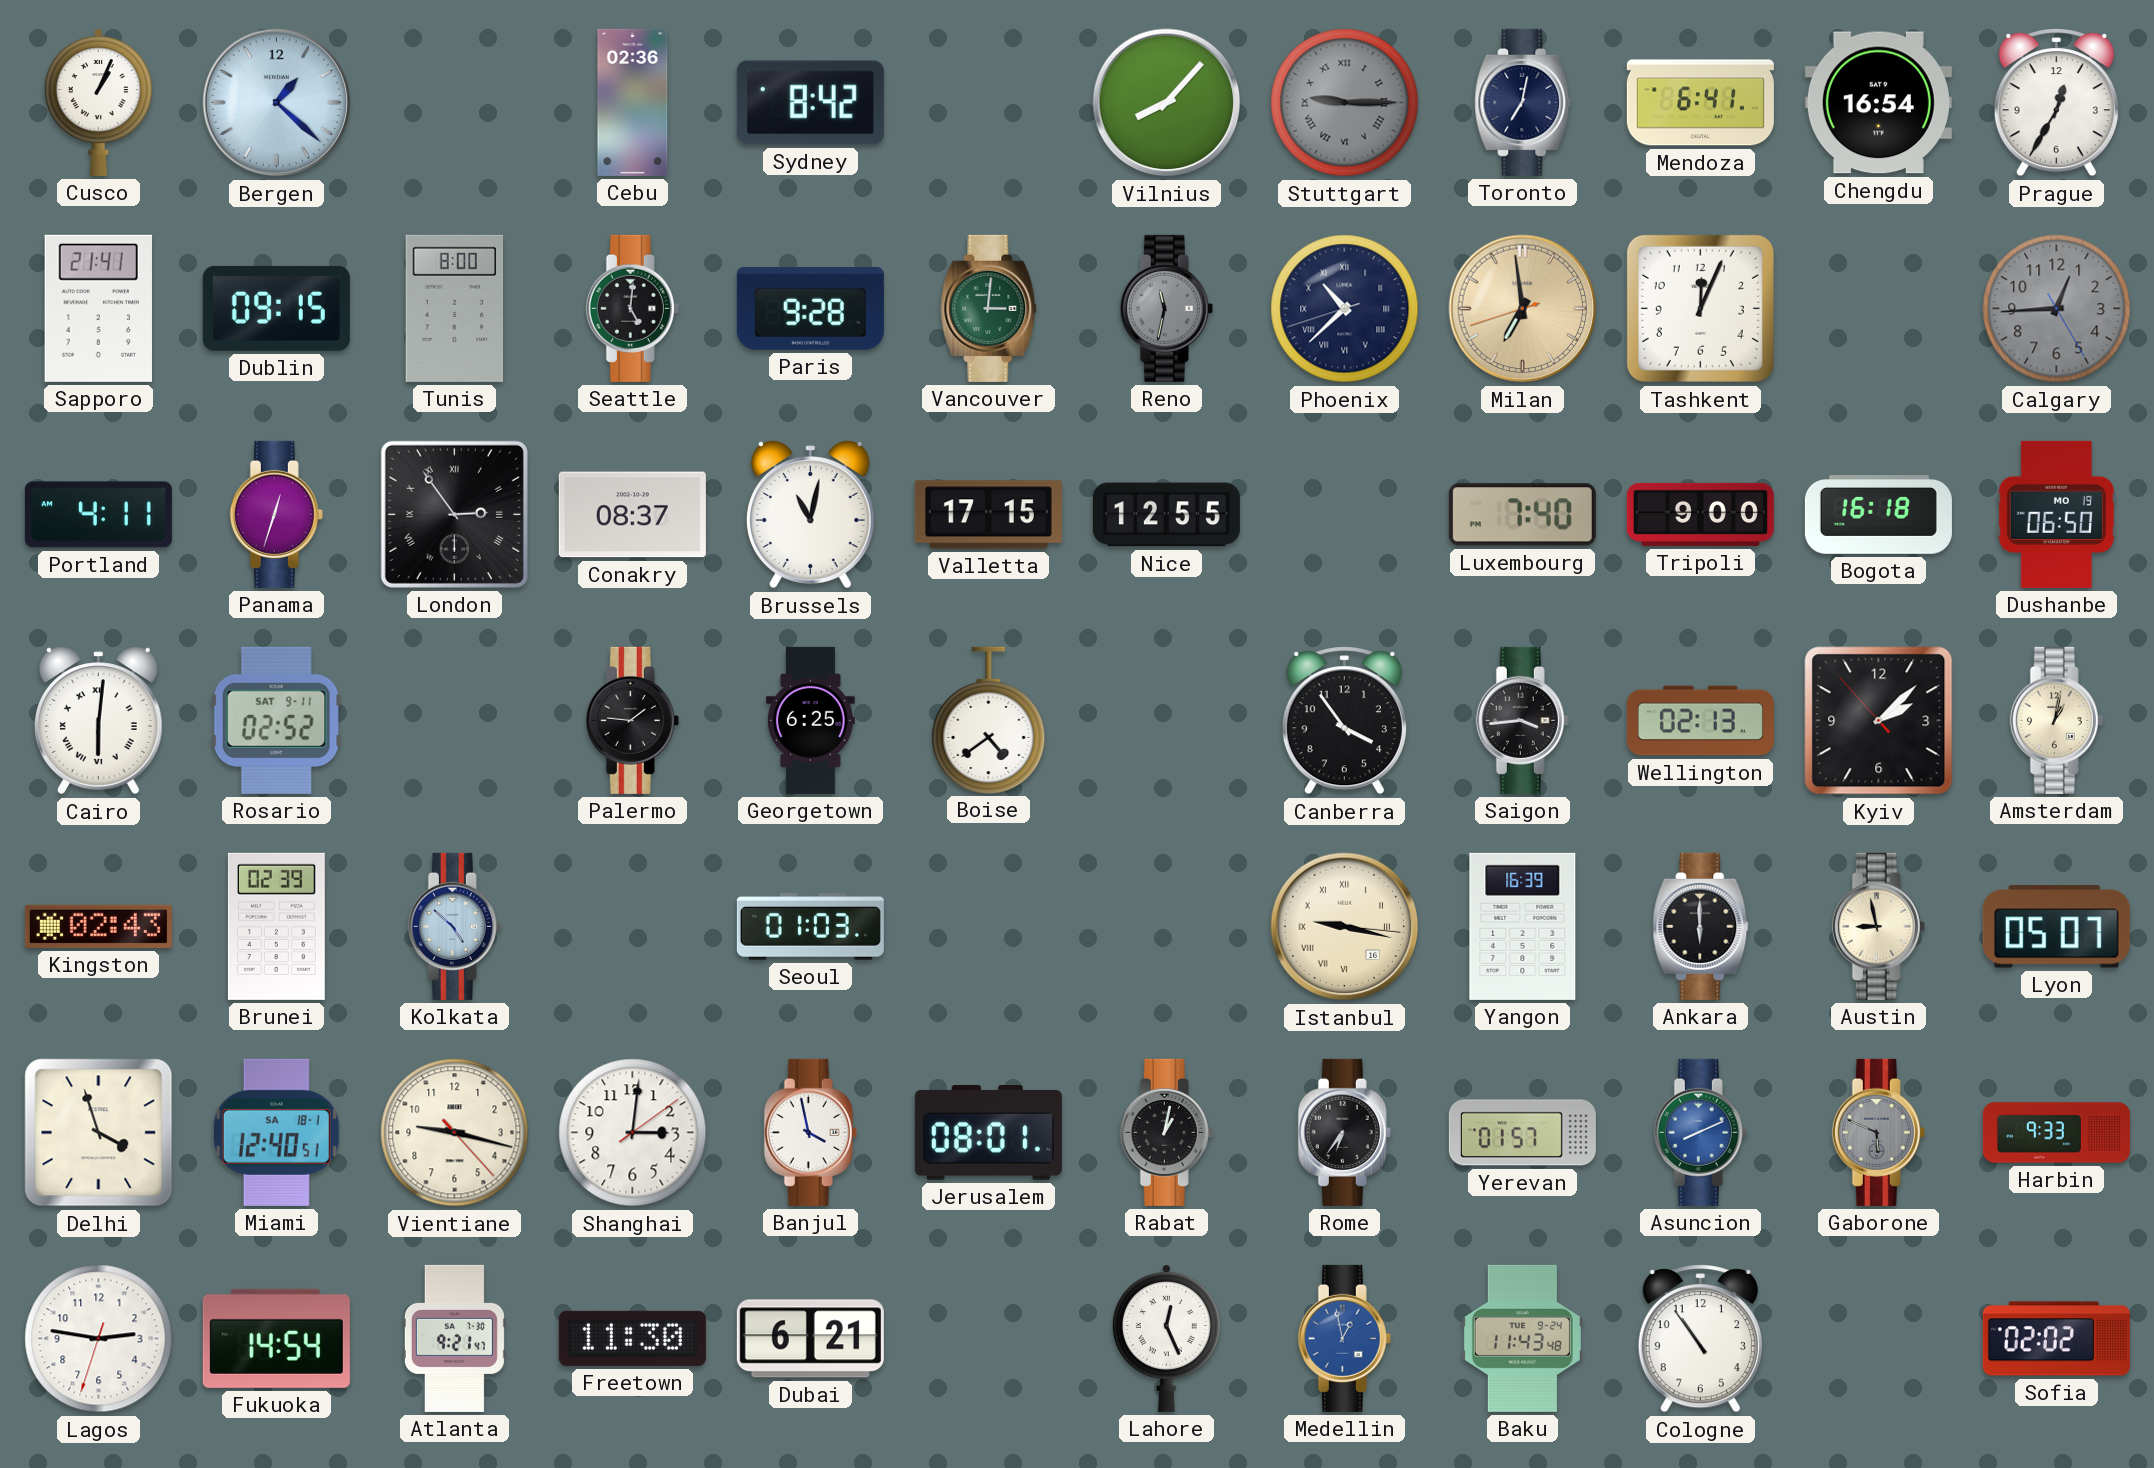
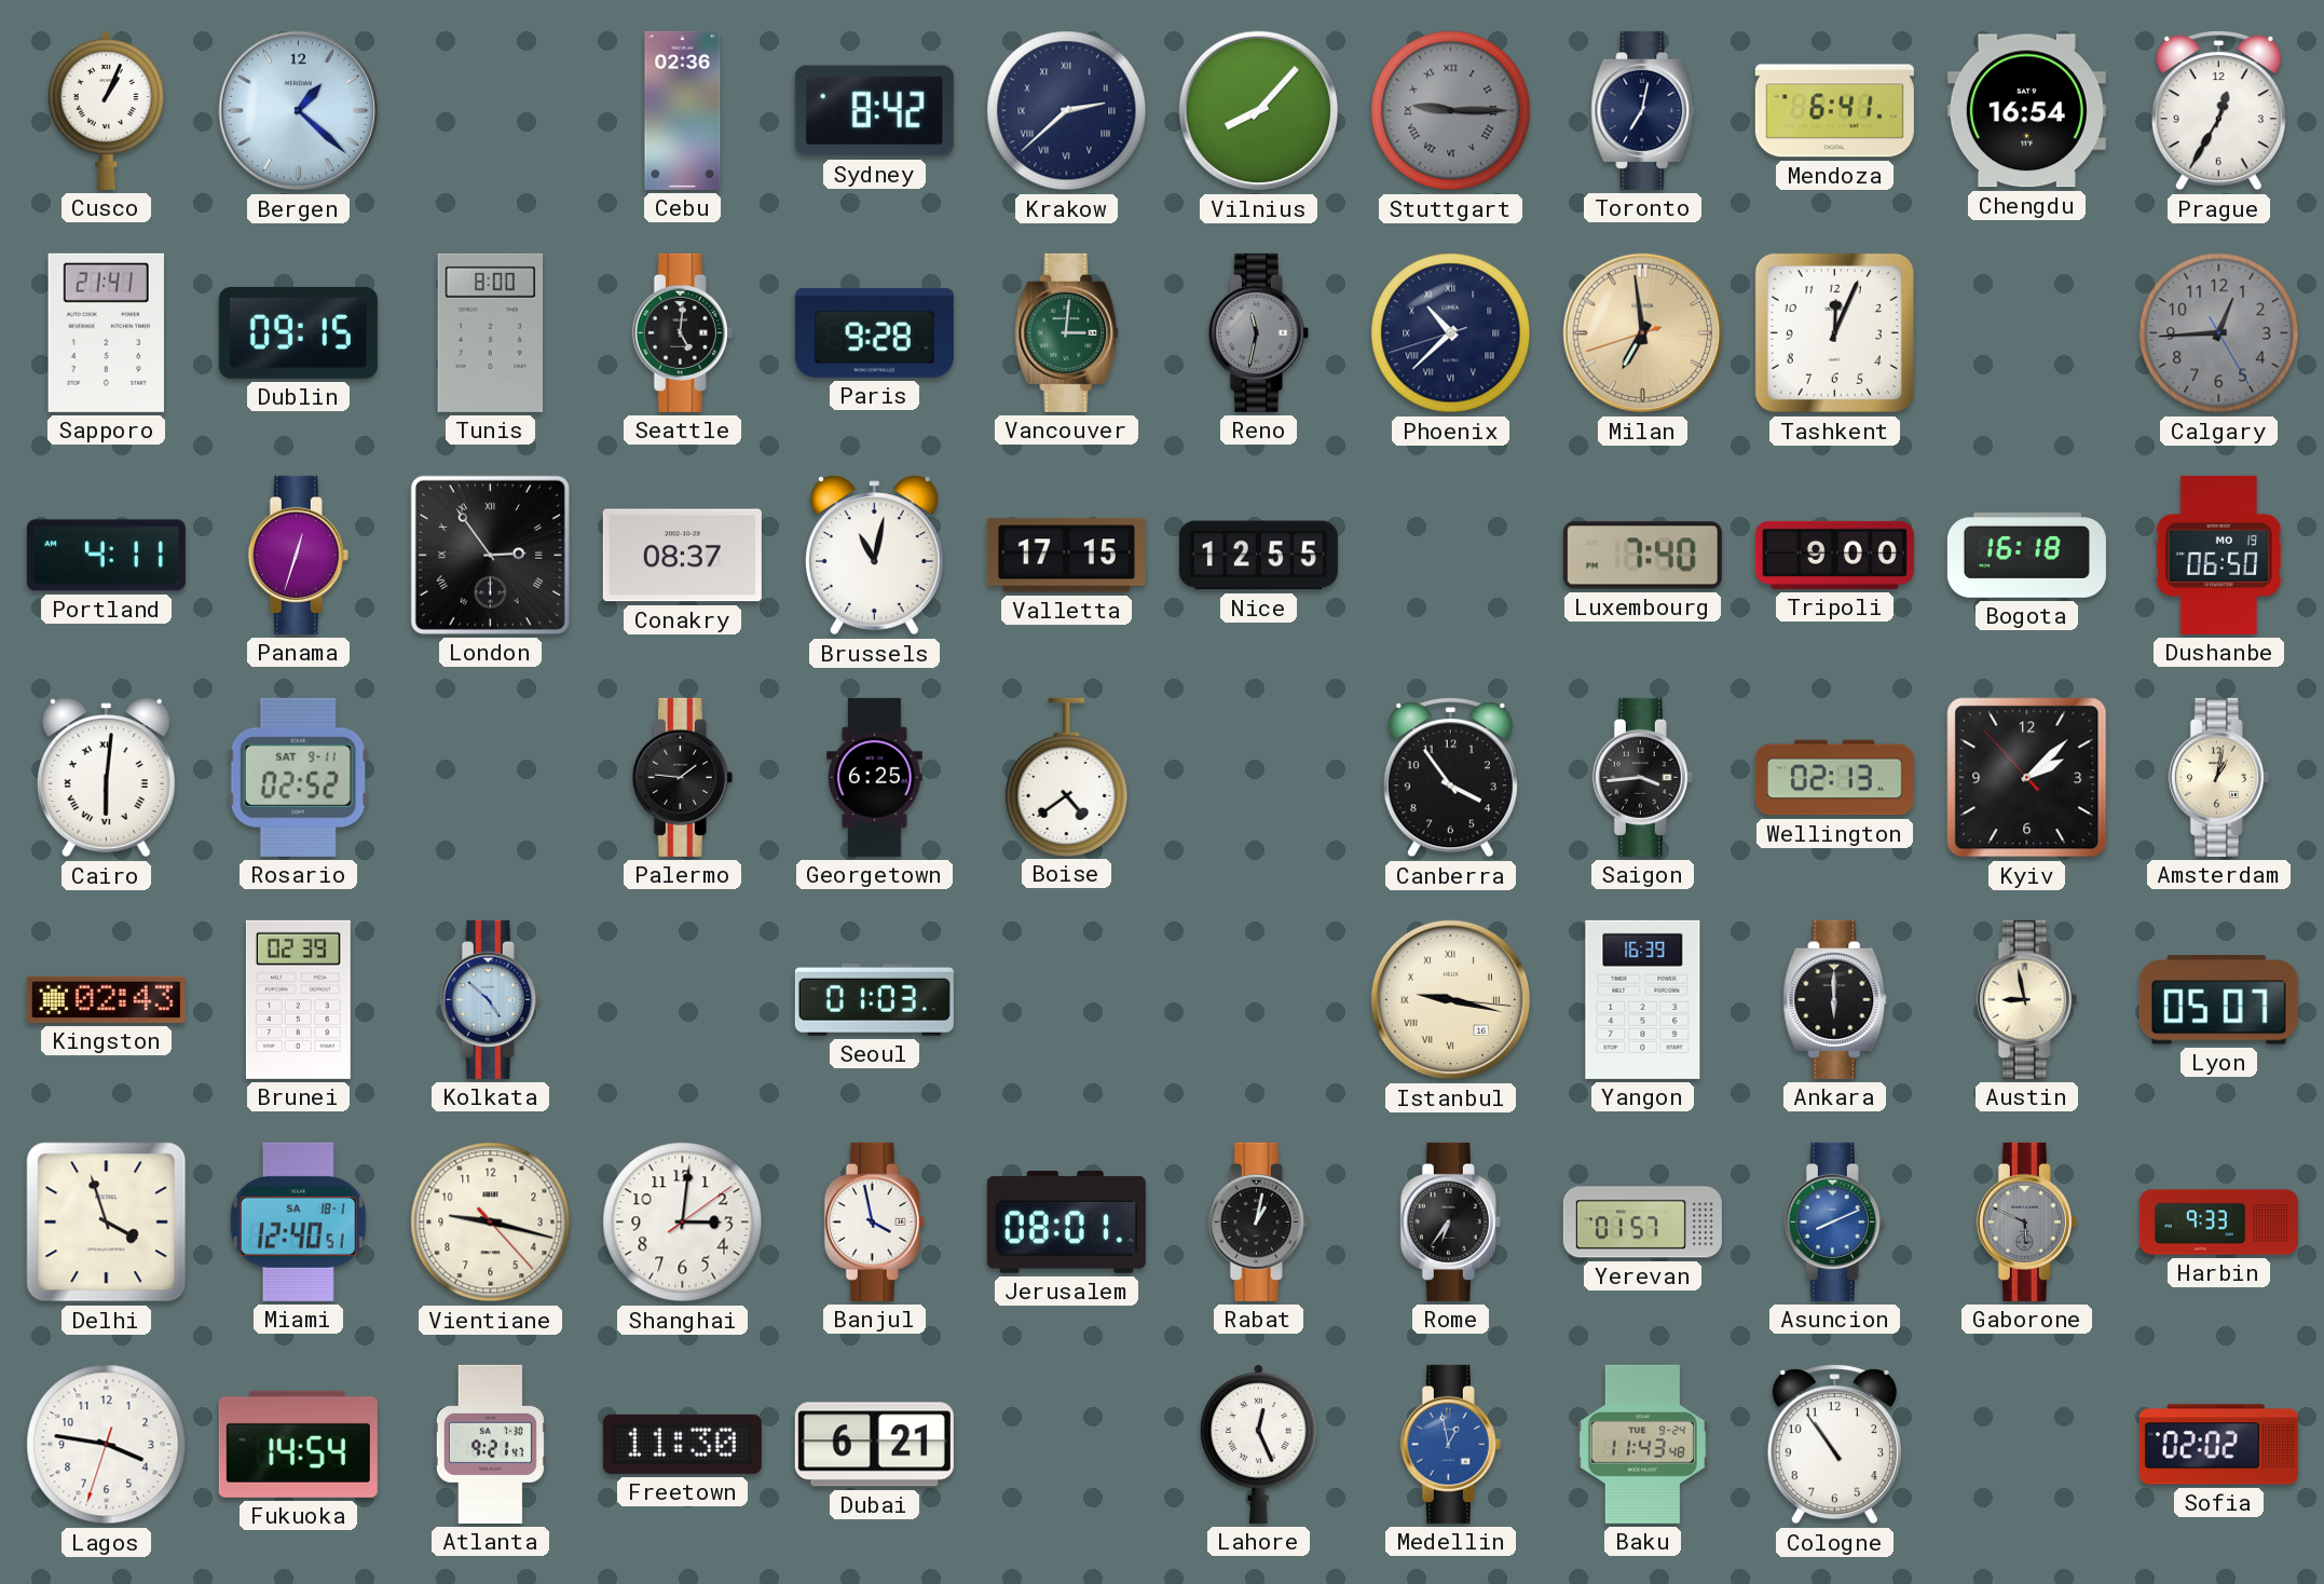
Krakow: none -> 2:38 (1067, 111)
Lagos: 2:46 -> 3:46 (107, 1445)
